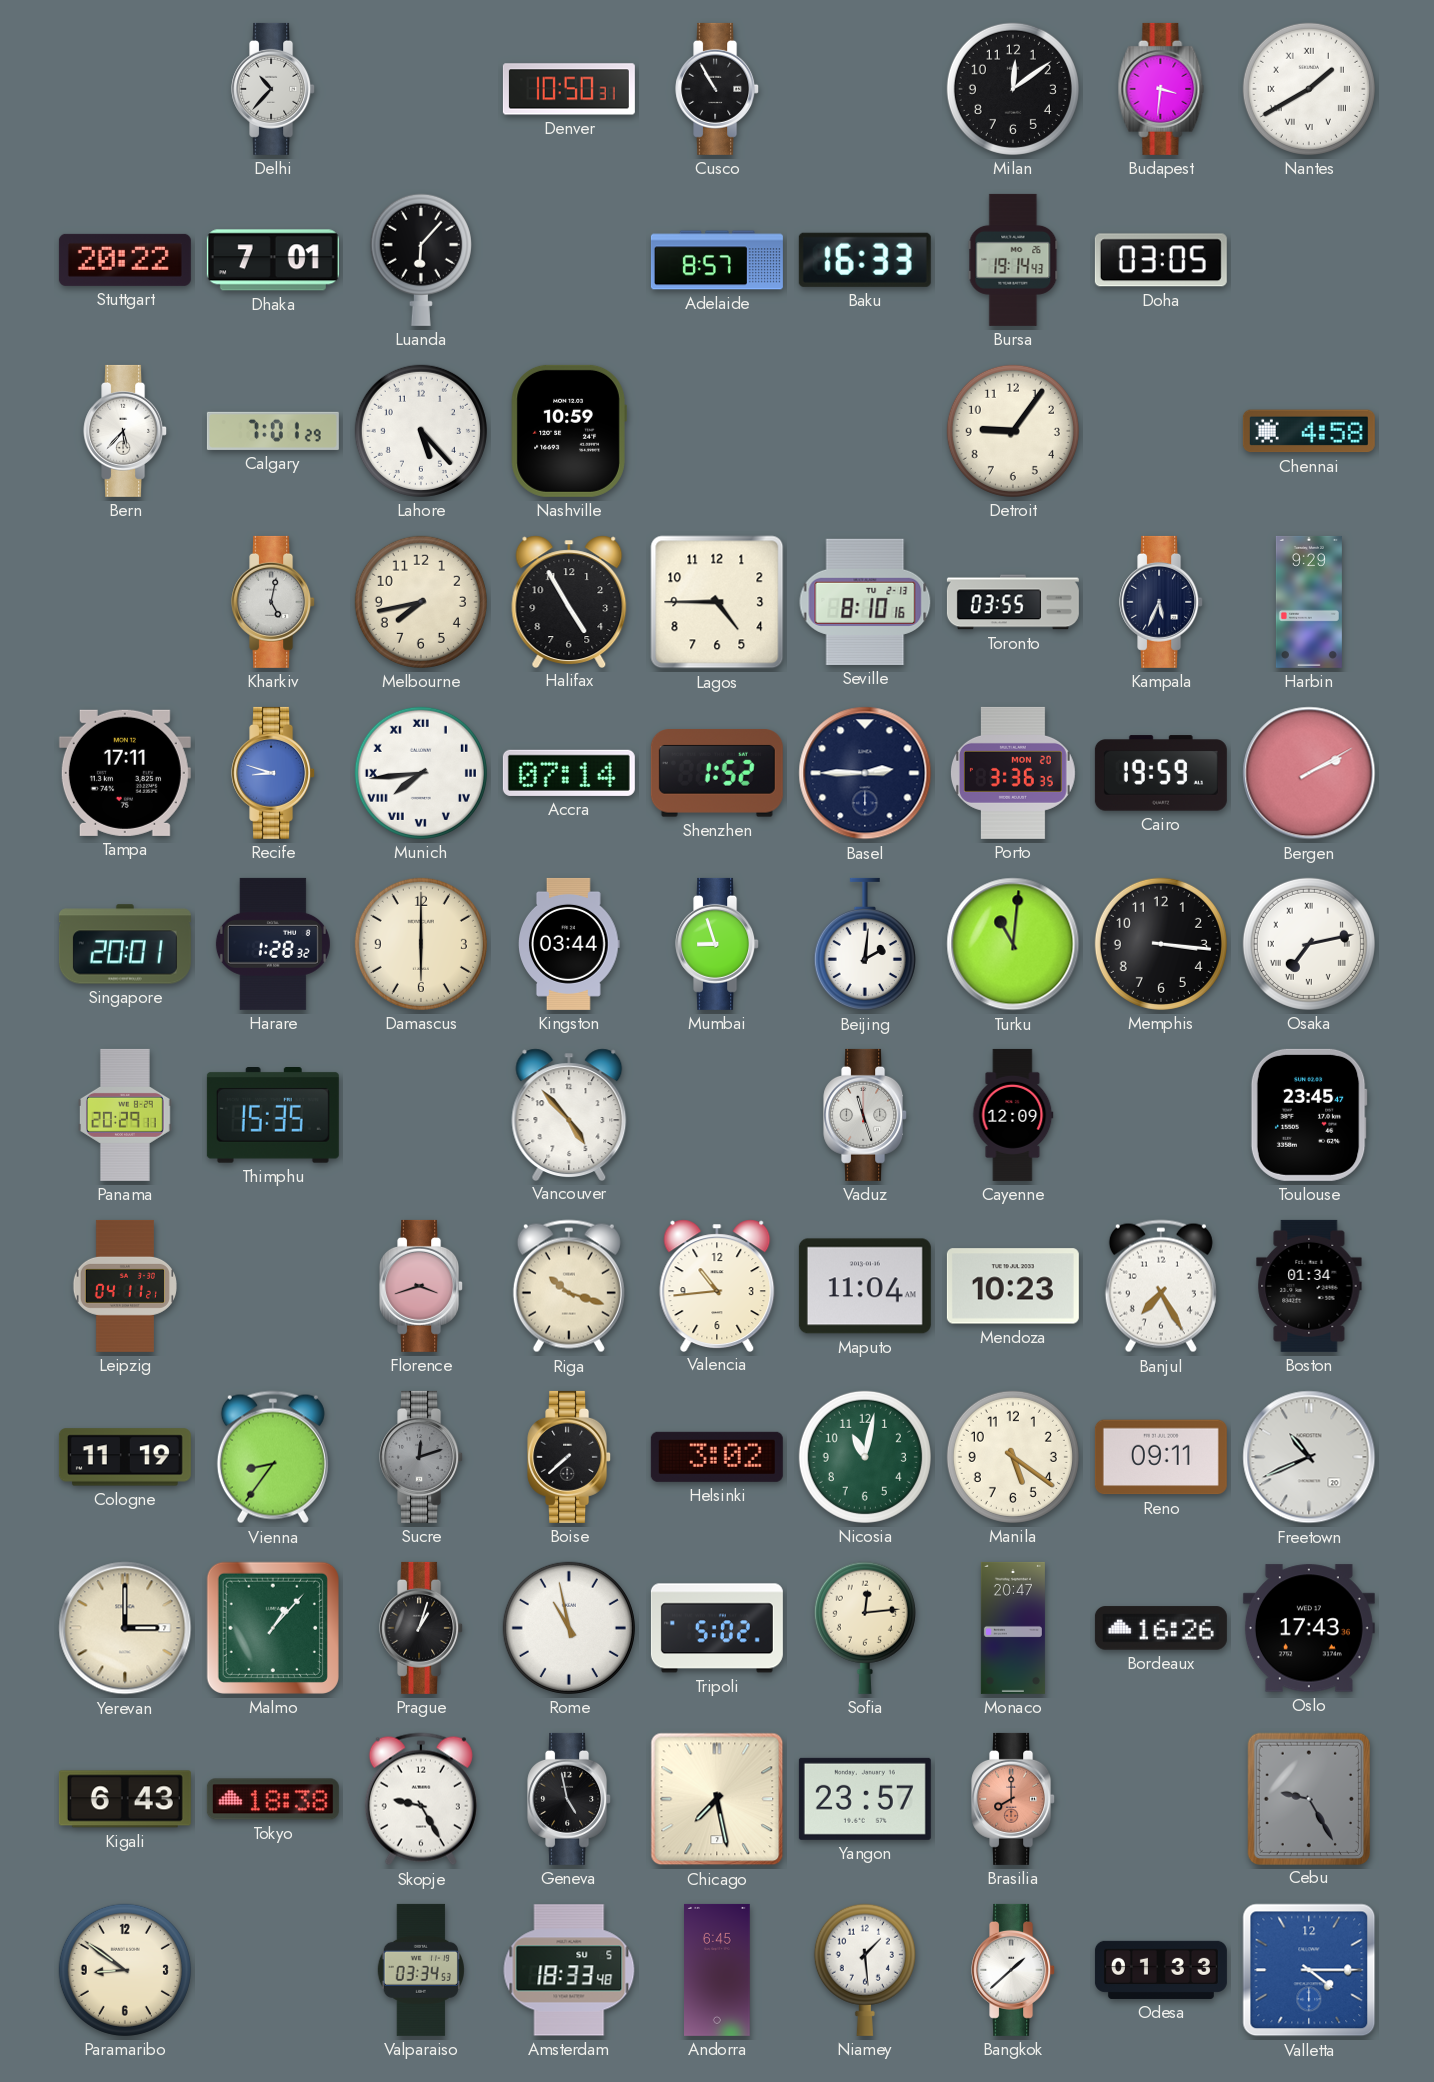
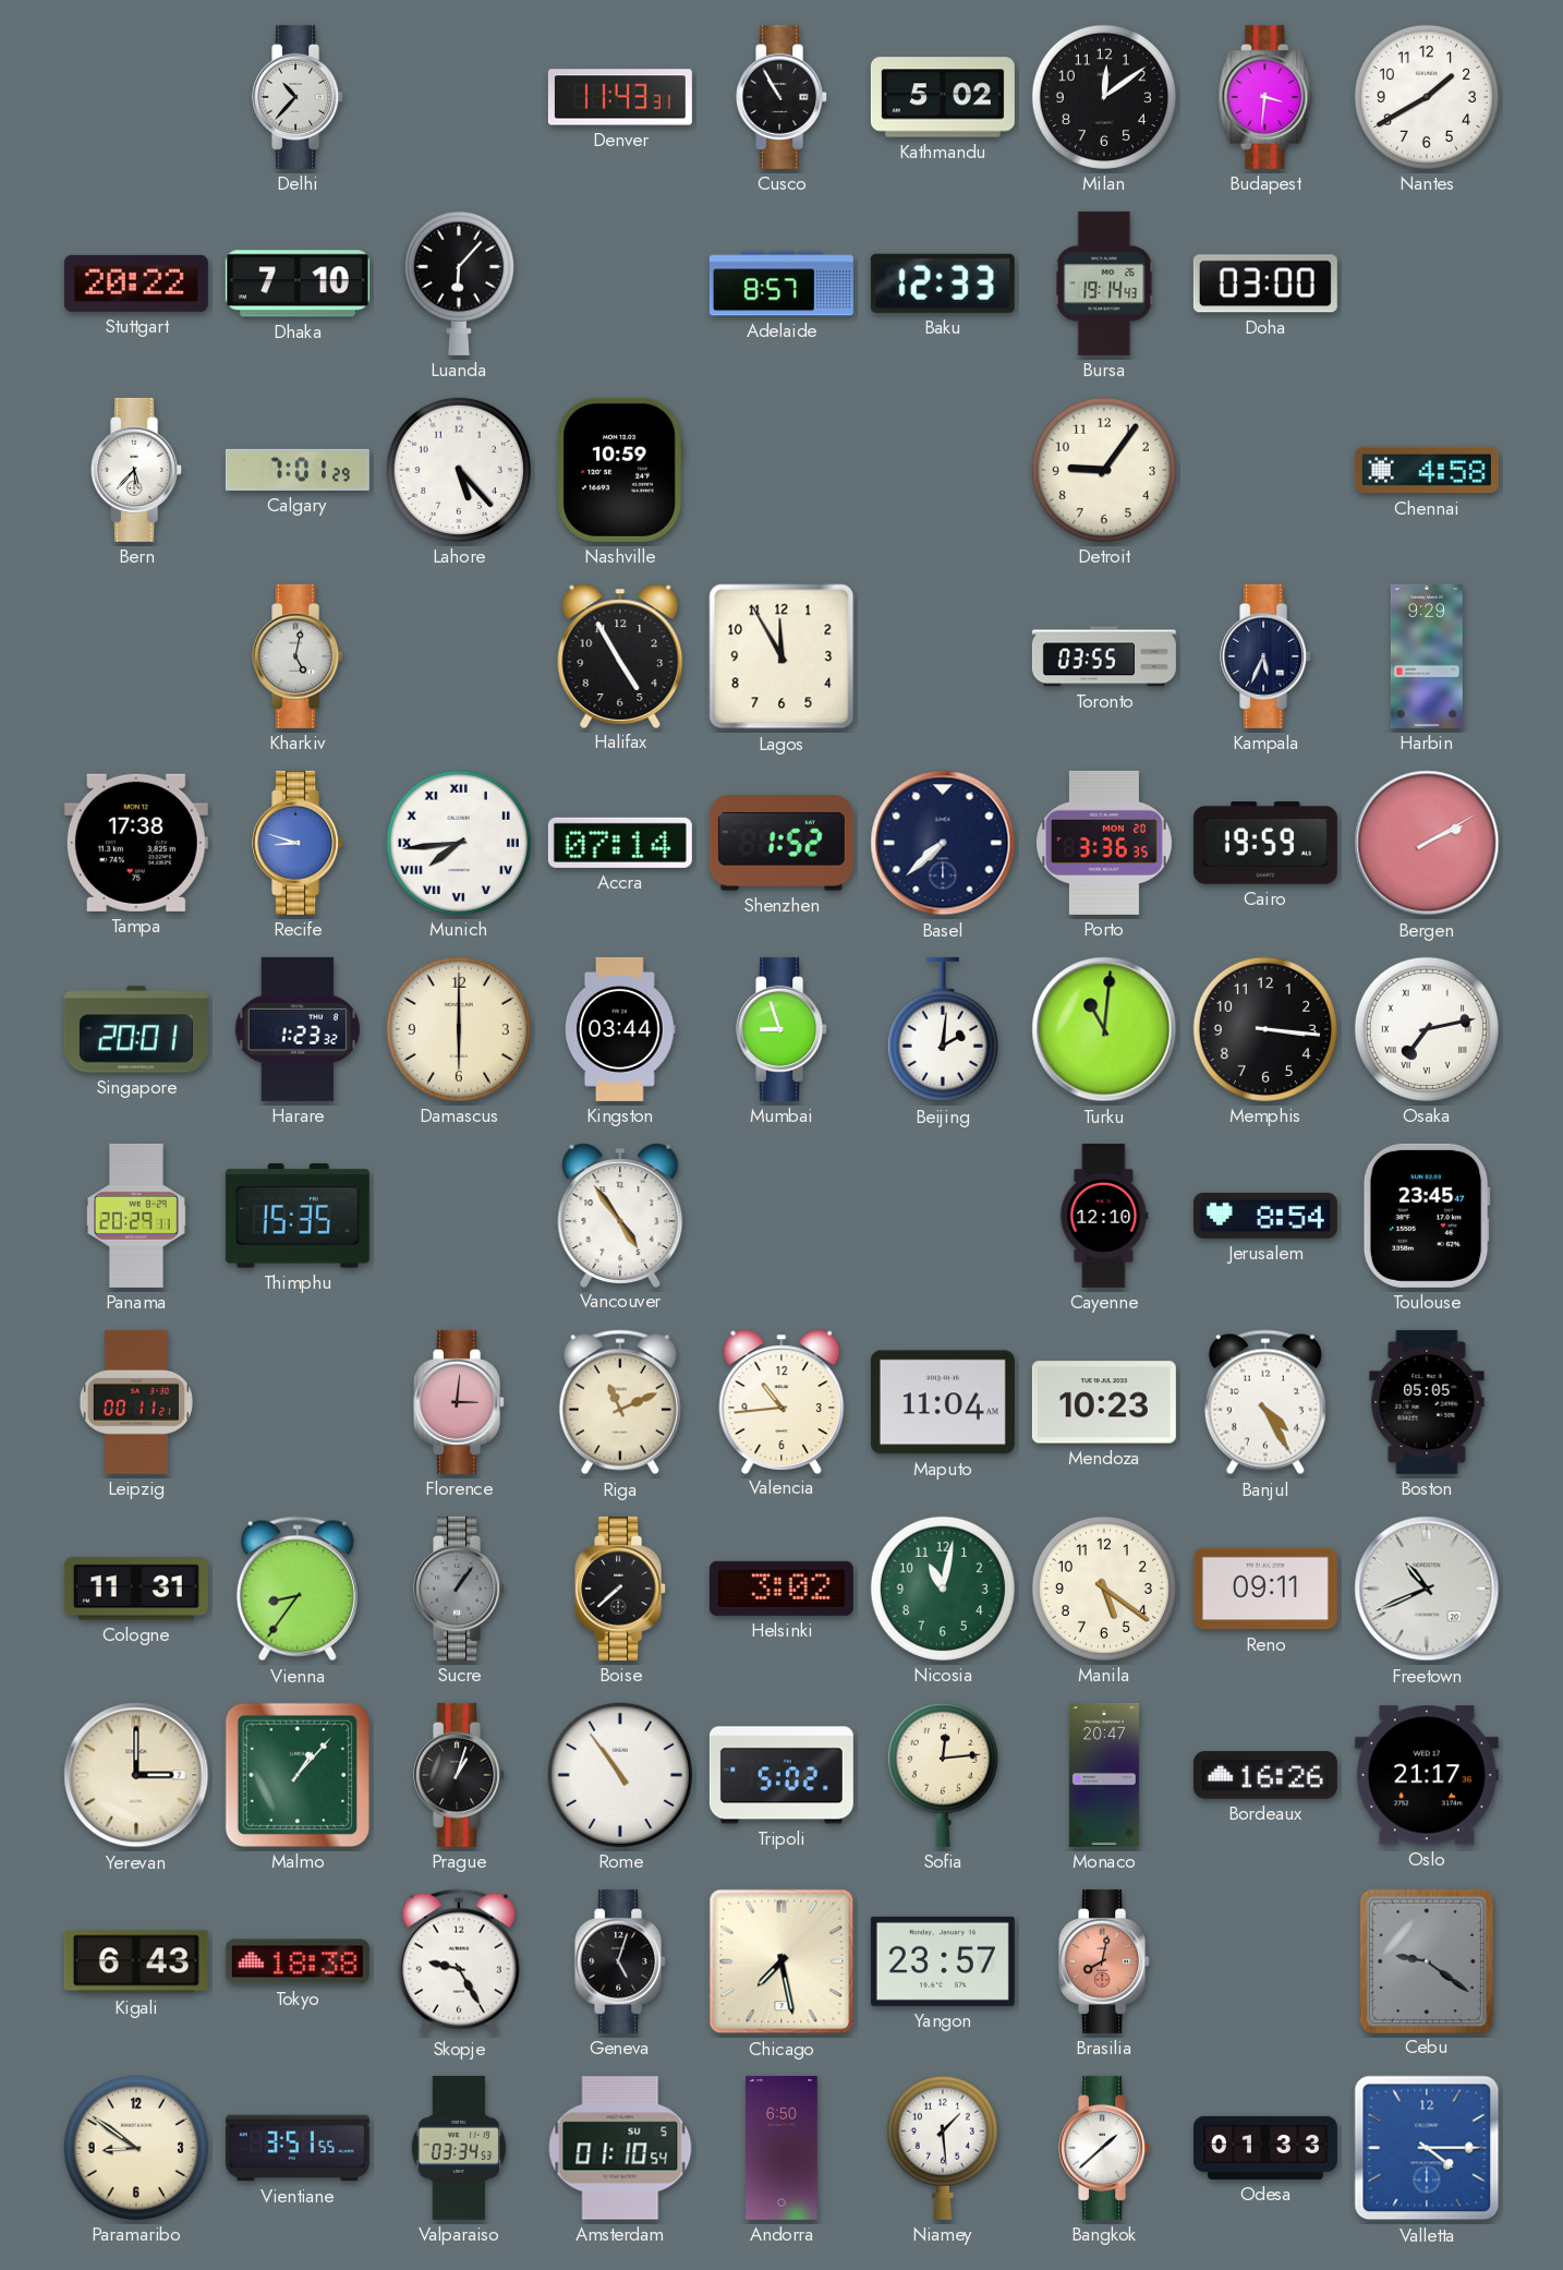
Denver: 10:50 -> 11:43 (620, 97)
Kathmandu: none -> 5:02 (943, 97)
Nantes numerals: Roman -> Arabic (1427, 97)
Dhaka: 7:01 -> 7:10 (298, 283)
Baku: 16:33 -> 12:33 (943, 283)
Doha: 03:05 -> 03:00 (1265, 283)
Melbourne: 7:43 -> none (421, 602)
Lagos: 4:45 -> 11:55 (781, 656)
Seville: 8:10 -> none (865, 602)
Tampa: 17:11 -> 17:38 (136, 843)
Basel: 2:45 -> 7:38 (943, 843)
Harare: 1:28 -> 1:23 (298, 1029)
Vancouver: 4:53 -> 4:54 (620, 1215)
Vaduz: 11:27 -> none (866, 1115)
Cayenne: 12:09 -> 12:10 (1104, 1216)
Jerusalem: none -> 8:54 (1265, 1216)
Leipzig: 04:11 -> 00:11 (136, 1402)
Florence: 3:42 -> 3:01 (460, 1402)
Riga: 10:18 -> 11:11 (620, 1402)
Banjul: 7:25 -> 4:25 (1265, 1402)
Boston: 01:34 -> 05:05 (1427, 1402)
Cologne: 11:19 -> 11:31 (136, 1589)
Sucre: 12:12 -> 1:06 (460, 1589)
Rome: 10:58 -> 10:54 (620, 1775)
Oslo: 17:43 -> 21:17 (1427, 1775)
Geneva: 4:58 -> 5:03 (621, 1961)
Brasilia: 8:00 -> 8:02 (1105, 1961)
Cebu: 9:25 -> 9:21 (1426, 1960)
Vientiane: none -> 3:51 (298, 2148)
Amsterdam: 18:33 -> 01:10 (620, 2148)
Andorra: 6:45 -> 6:50 (781, 2148)
